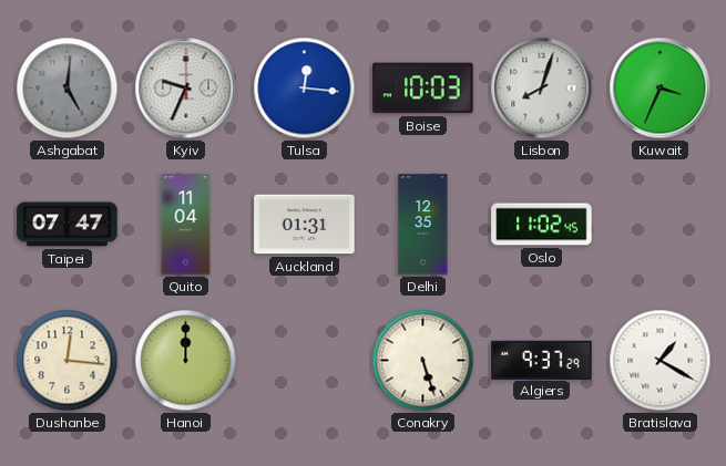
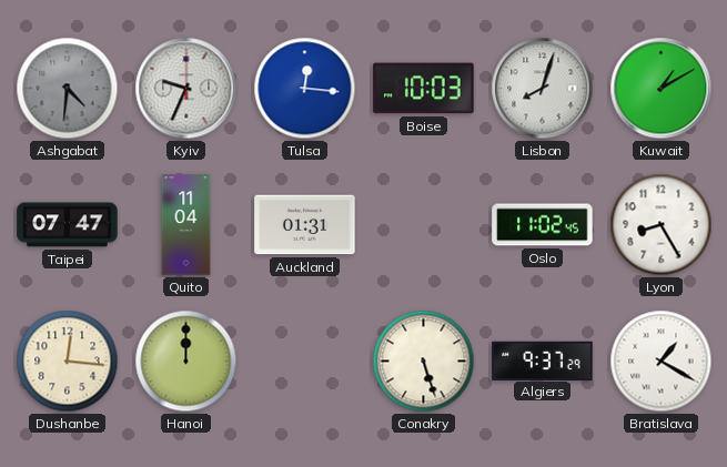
Ashgabat: 5:01 -> 4:31 (68, 89)
Kuwait: 3:34 -> 1:10 (662, 89)
Delhi: 12:35 -> none (423, 225)
Lyon: none -> 8:25 (662, 225)
